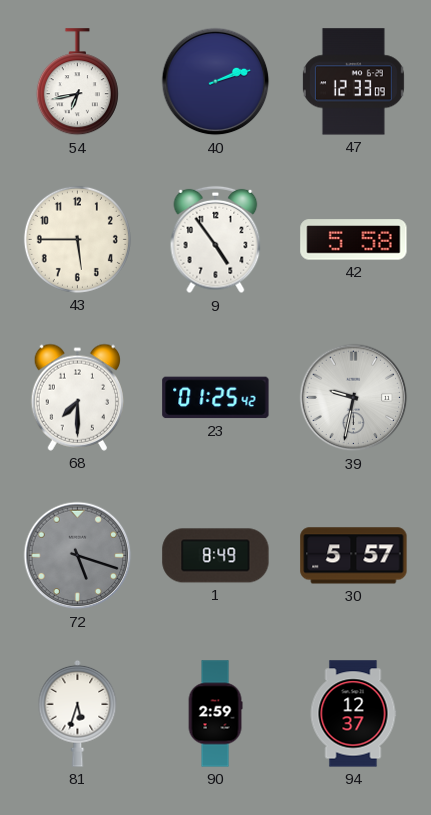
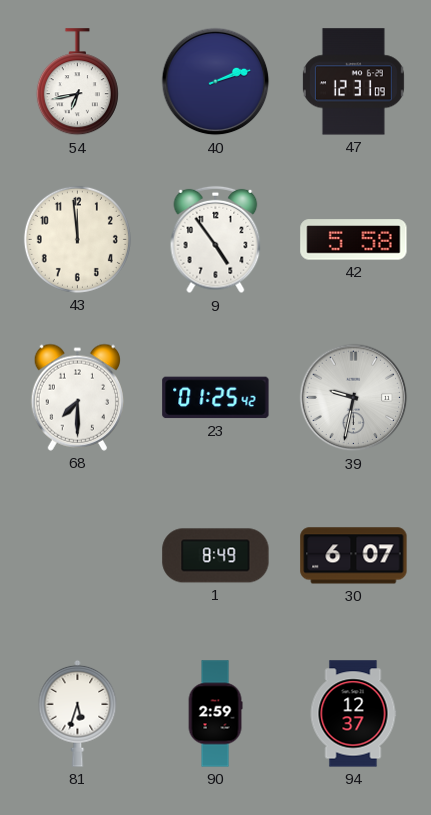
47: 12:33 -> 12:31 (353, 82)
43: 5:45 -> 11:59 (77, 239)
72: 5:18 -> none (78, 556)
30: 5:57 -> 6:07 (354, 556)
